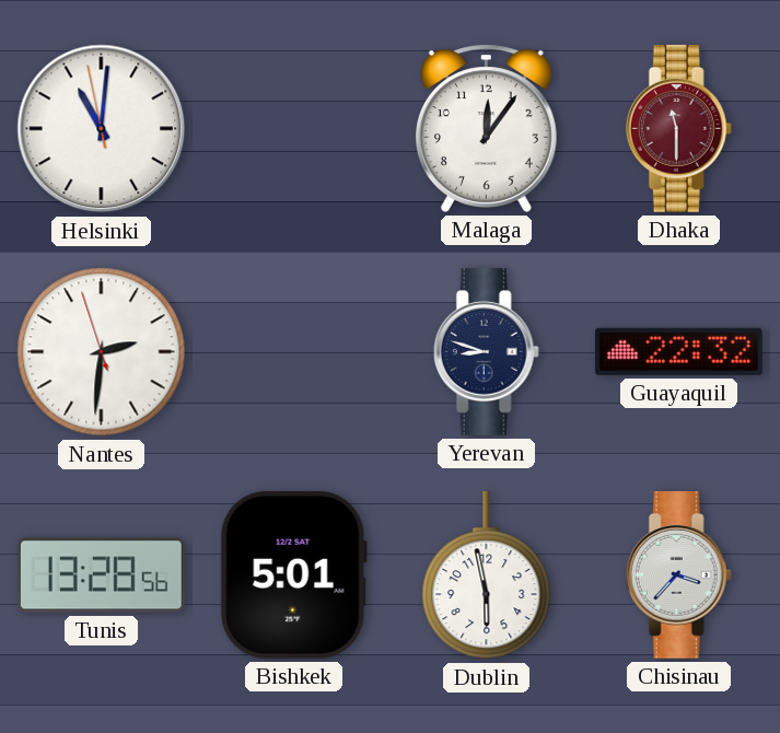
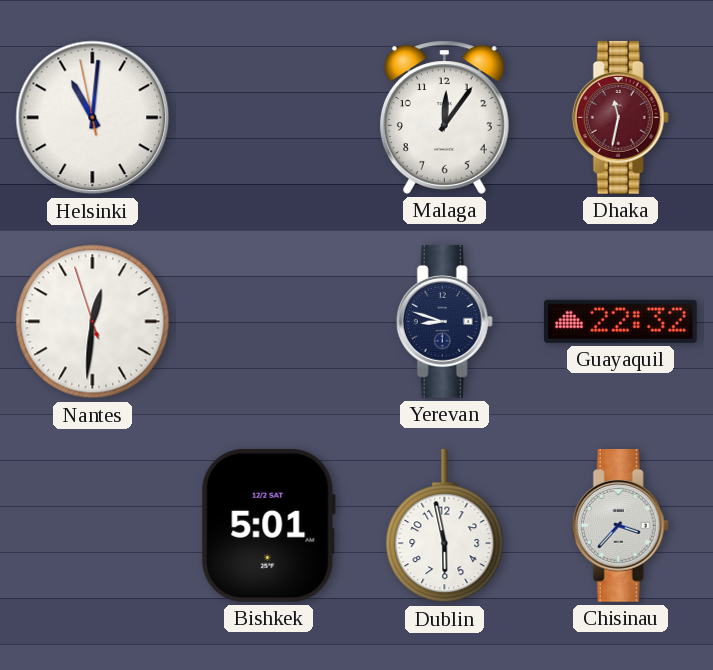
Dhaka: 11:30 -> 11:32 (620, 117)
Nantes: 2:30 -> 12:30 (93, 322)
Tunis: 13:28 -> none (101, 575)
